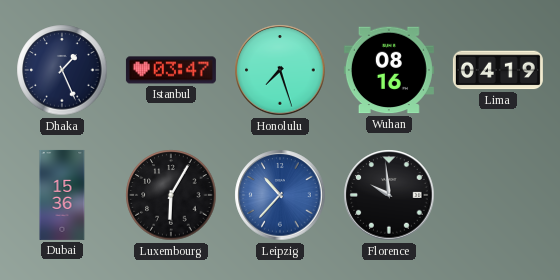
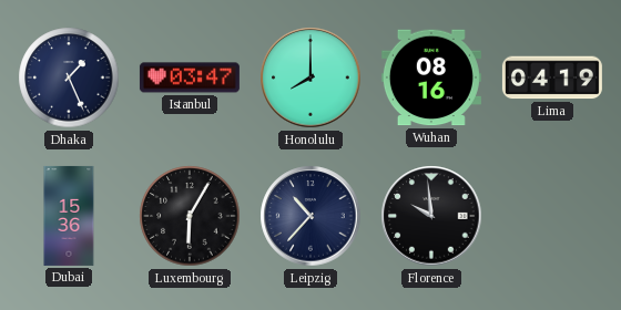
Honolulu: 7:27 -> 8:00 (310, 77)
Leipzig dial: blue -> navy (310, 216)
